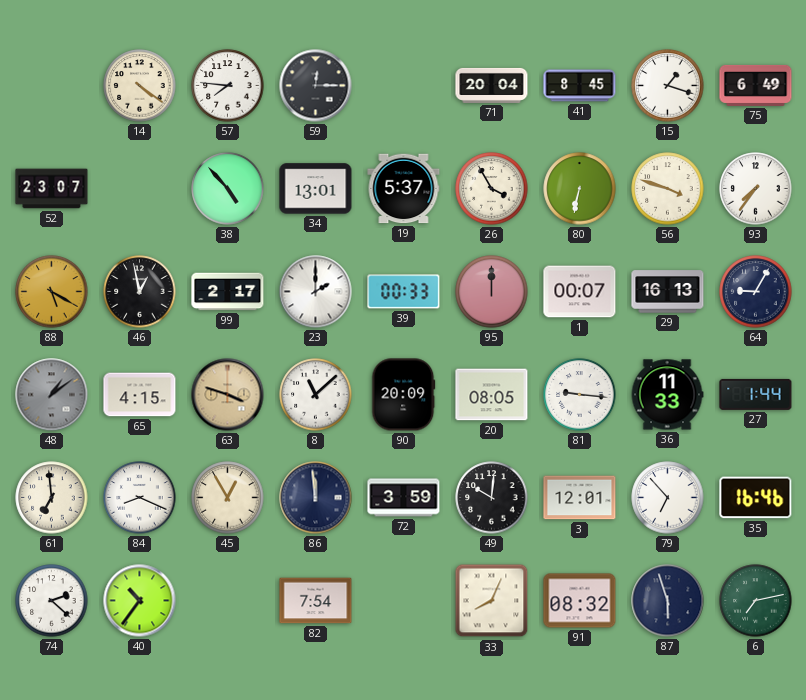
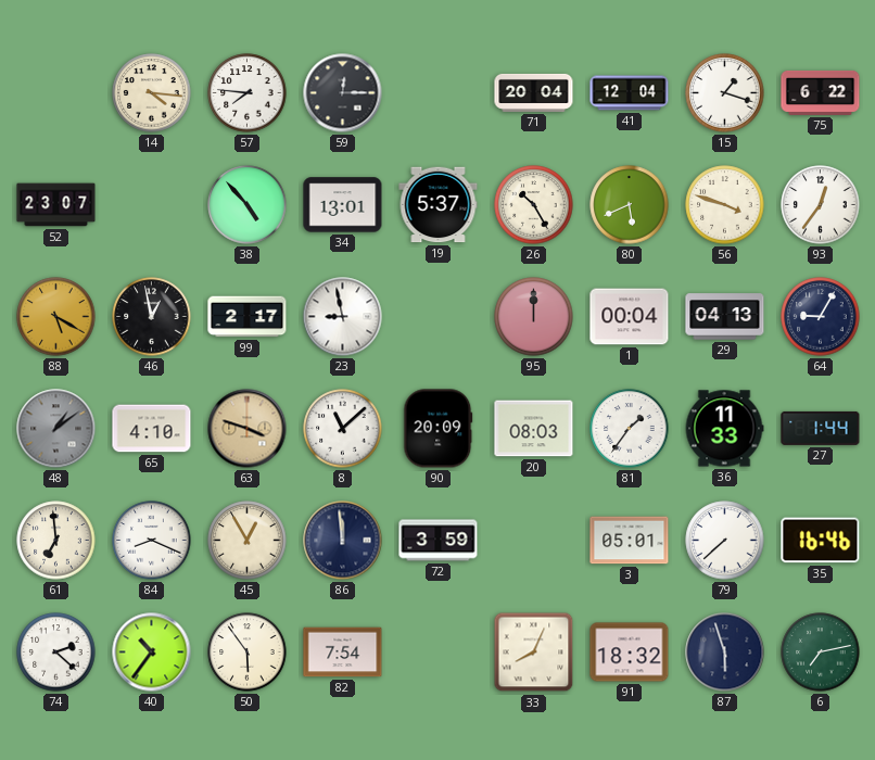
14: 4:21 -> 4:16 (152, 93)
41: 8:45 -> 12:04 (630, 93)
75: 6:49 -> 6:22 (821, 92)
26: 3:55 -> 10:25 (534, 205)
80: 6:32 -> 5:41 (630, 205)
93: 7:36 -> 12:36 (821, 205)
23: 2:00 -> 8:58 (343, 317)
39: 00:33 -> none (404, 292)
1: 00:07 -> 00:04 (630, 317)
29: 16:13 -> 04:13 (725, 317)
65: 4:15 -> 4:10 (152, 429)
20: 08:05 -> 08:03 (534, 429)
81: 9:16 -> 1:36 (630, 429)
49: 10:01 -> none (492, 498)
3: 12:01 -> 05:01 (630, 541)
79: 6:53 -> 7:38 (725, 541)
50: none -> 5:54 (248, 653)
91: 08:32 -> 18:32 (630, 653)
